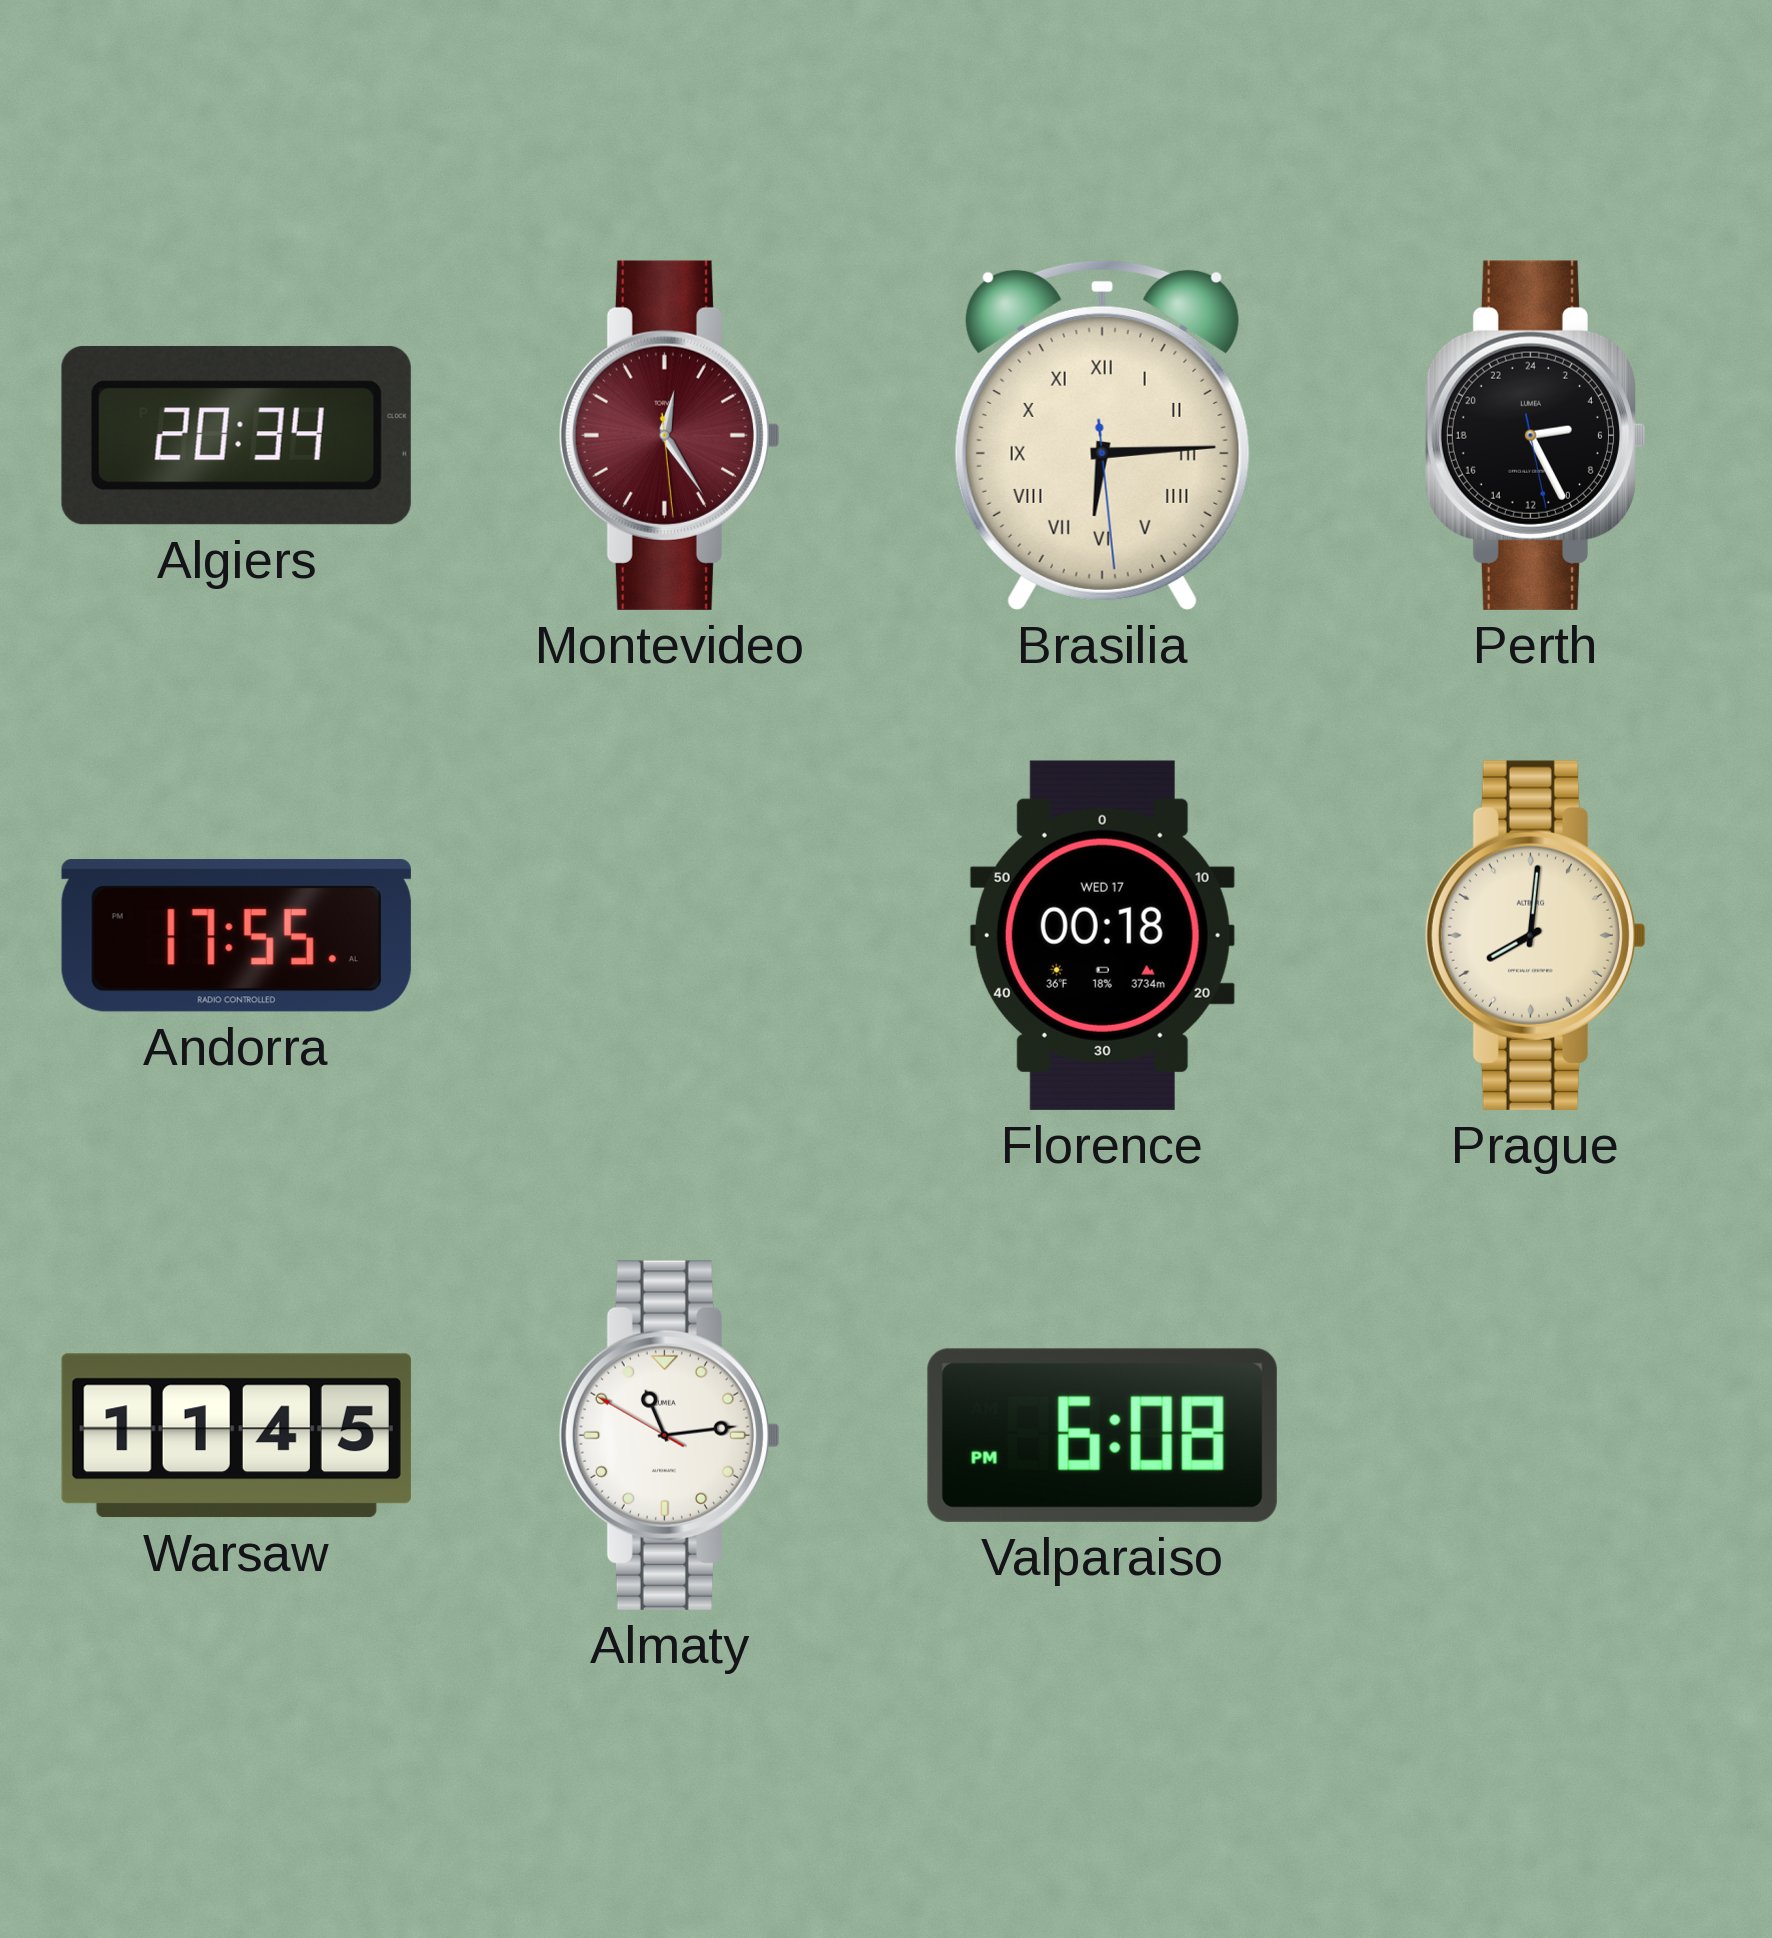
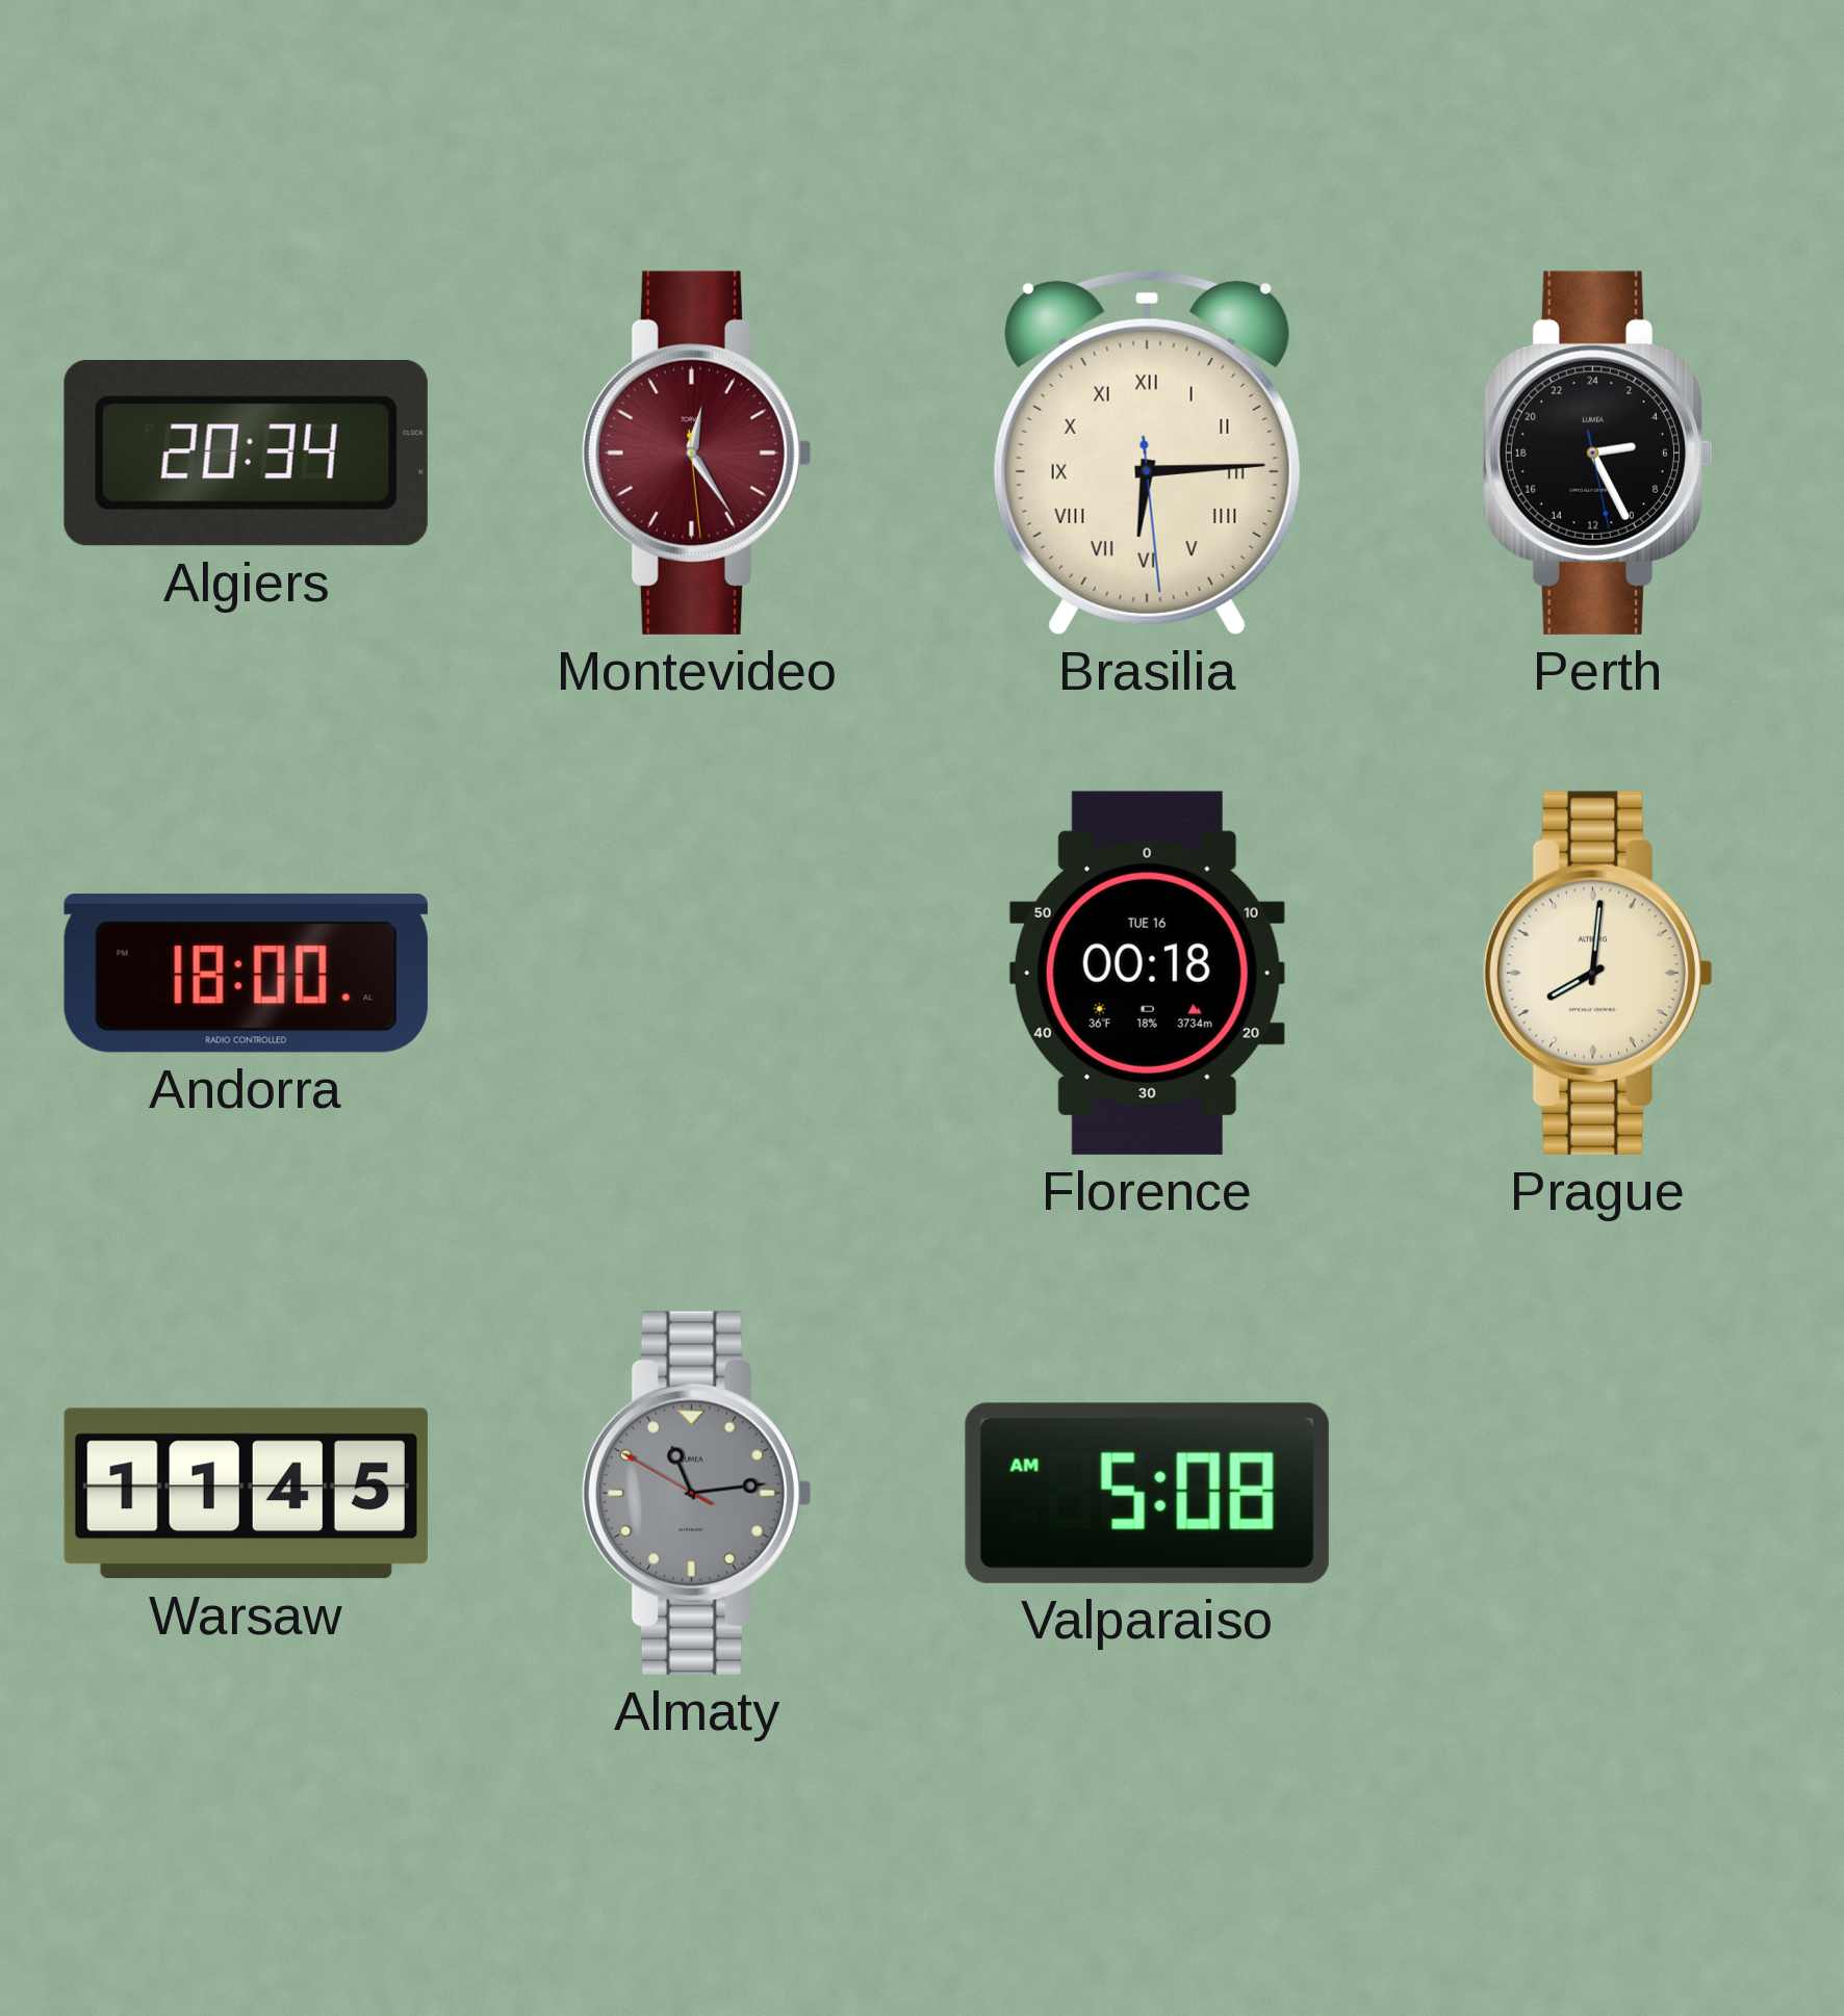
Andorra: 17:55 -> 18:00 (246, 974)
Florence date: WED 17 -> TUE 16 (1147, 973)
Almaty dial: white -> grey (696, 1493)
Valparaiso: 6:08 -> 5:08 (1147, 1493)
